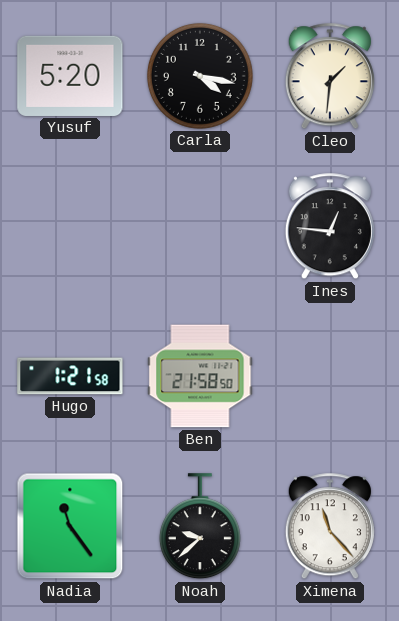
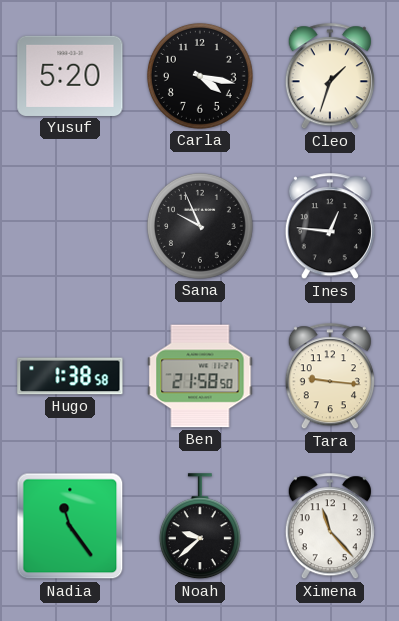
Cleo: 1:31 -> 1:33 (330, 77)
Sana: none -> 9:56 (200, 226)
Hugo: 1:21 -> 1:38 (70, 376)
Tara: none -> 9:16 (330, 377)
